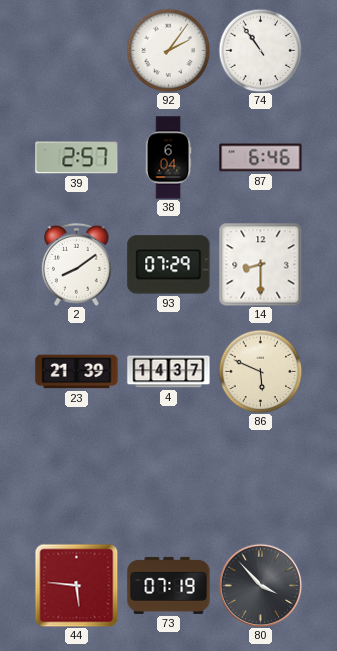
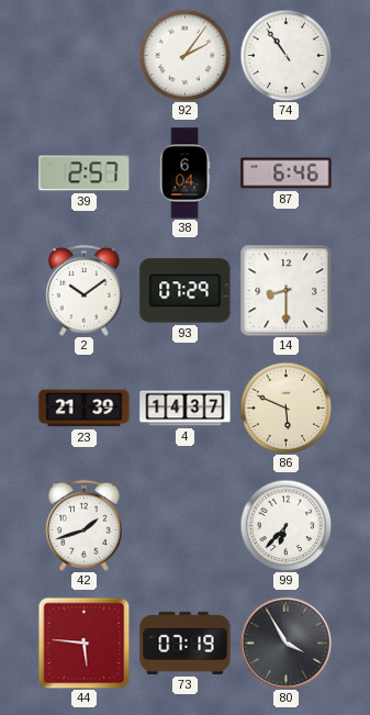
2: 8:09 -> 10:09 (83, 290)
42: none -> 1:42 (83, 525)
99: none -> 6:37 (285, 525)
80: 3:53 -> 3:55 (285, 643)
